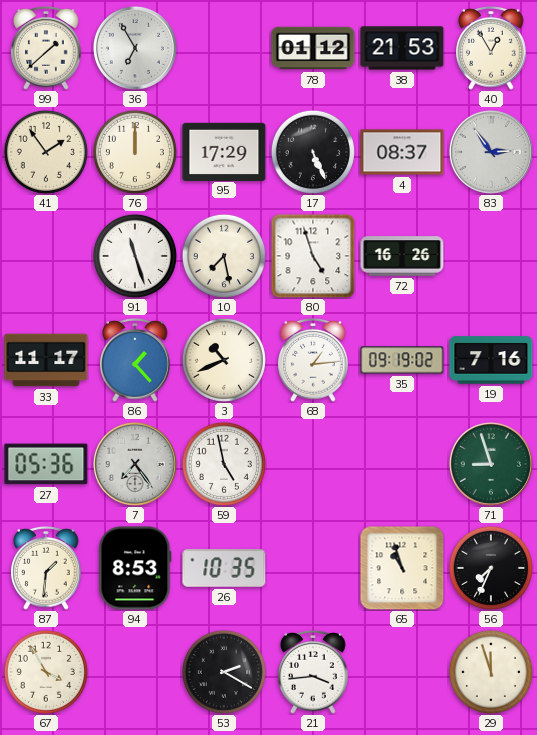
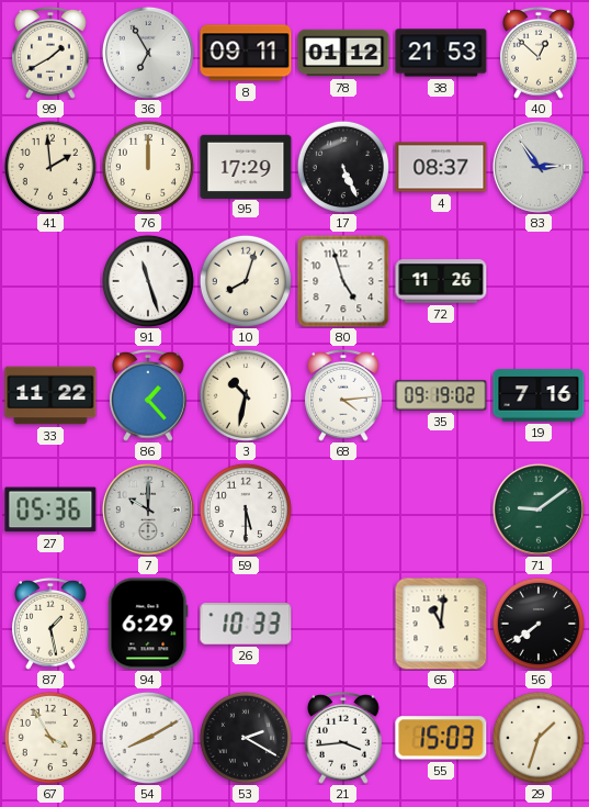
99: 1:38 -> 1:40 (50, 53)
8: none -> 09:11 (246, 53)
40: 12:55 -> 12:52 (539, 53)
41: 1:54 -> 1:59 (50, 167)
10: 7:28 -> 8:03 (246, 281)
72: 16:26 -> 11:26 (441, 281)
33: 11:17 -> 11:22 (50, 395)
3: 10:41 -> 10:32 (246, 395)
68: 1:14 -> 4:14 (343, 395)
7: 7:24 -> 10:00 (148, 509)
59: 4:58 -> 5:30 (246, 509)
71: 8:57 -> 9:09 (539, 509)
87: 1:31 -> 1:28 (50, 624)
94: 8:53 -> 6:29 (148, 624)
26: 10:35 -> 10:33 (246, 624)
65: 10:57 -> 11:01 (441, 624)
56: 7:34 -> 7:39 (539, 624)
54: none -> 8:10 (148, 738)
55: none -> 15:03 (441, 738)
29: 11:57 -> 1:33 (539, 738)
